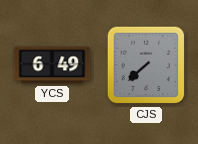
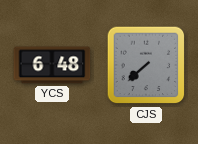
YCS: 6:49 -> 6:48 (52, 65)
